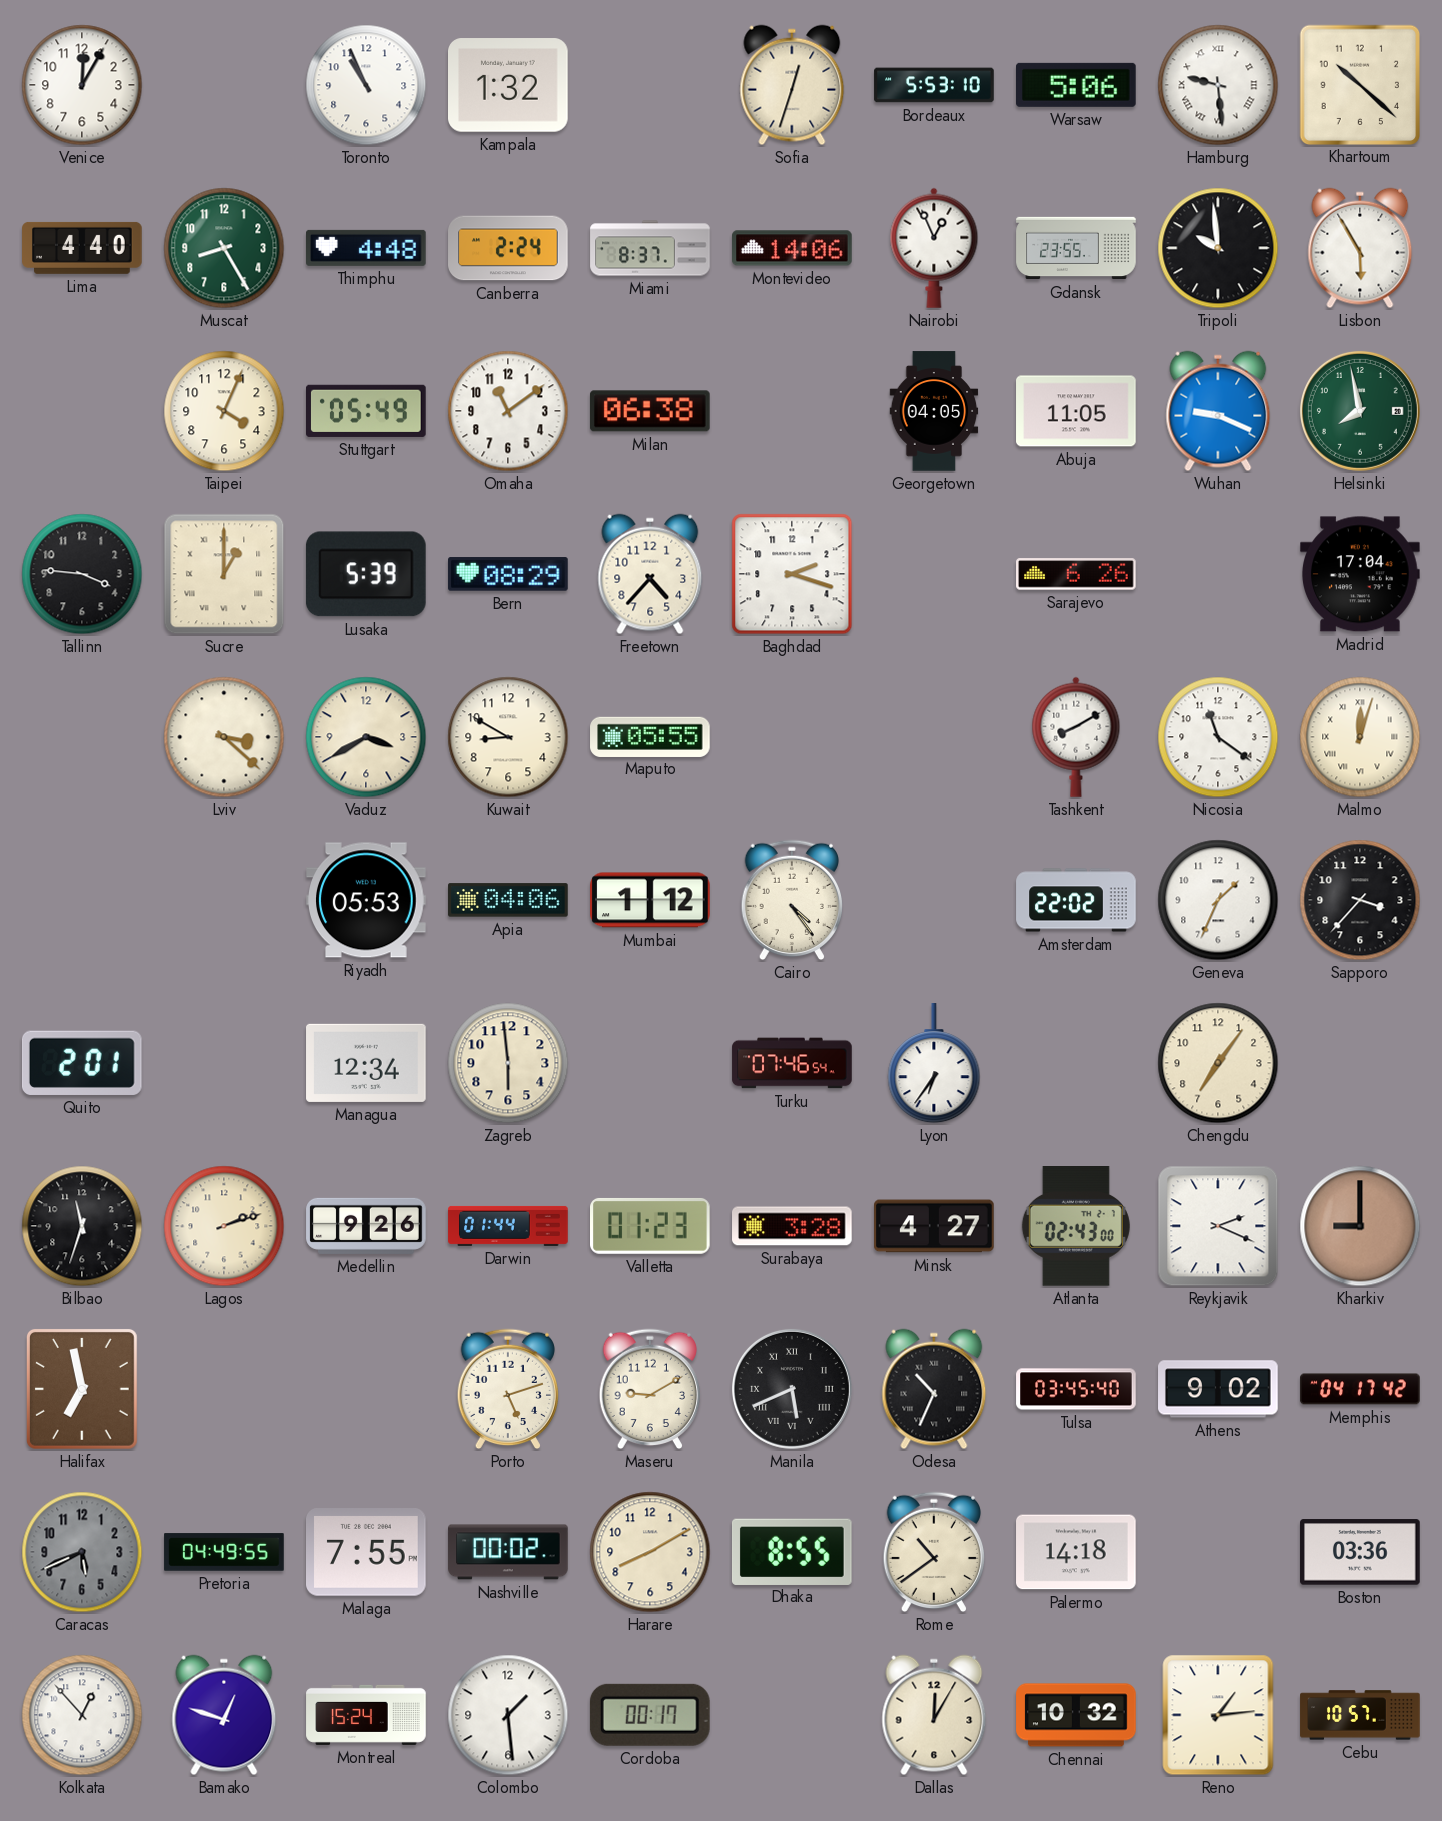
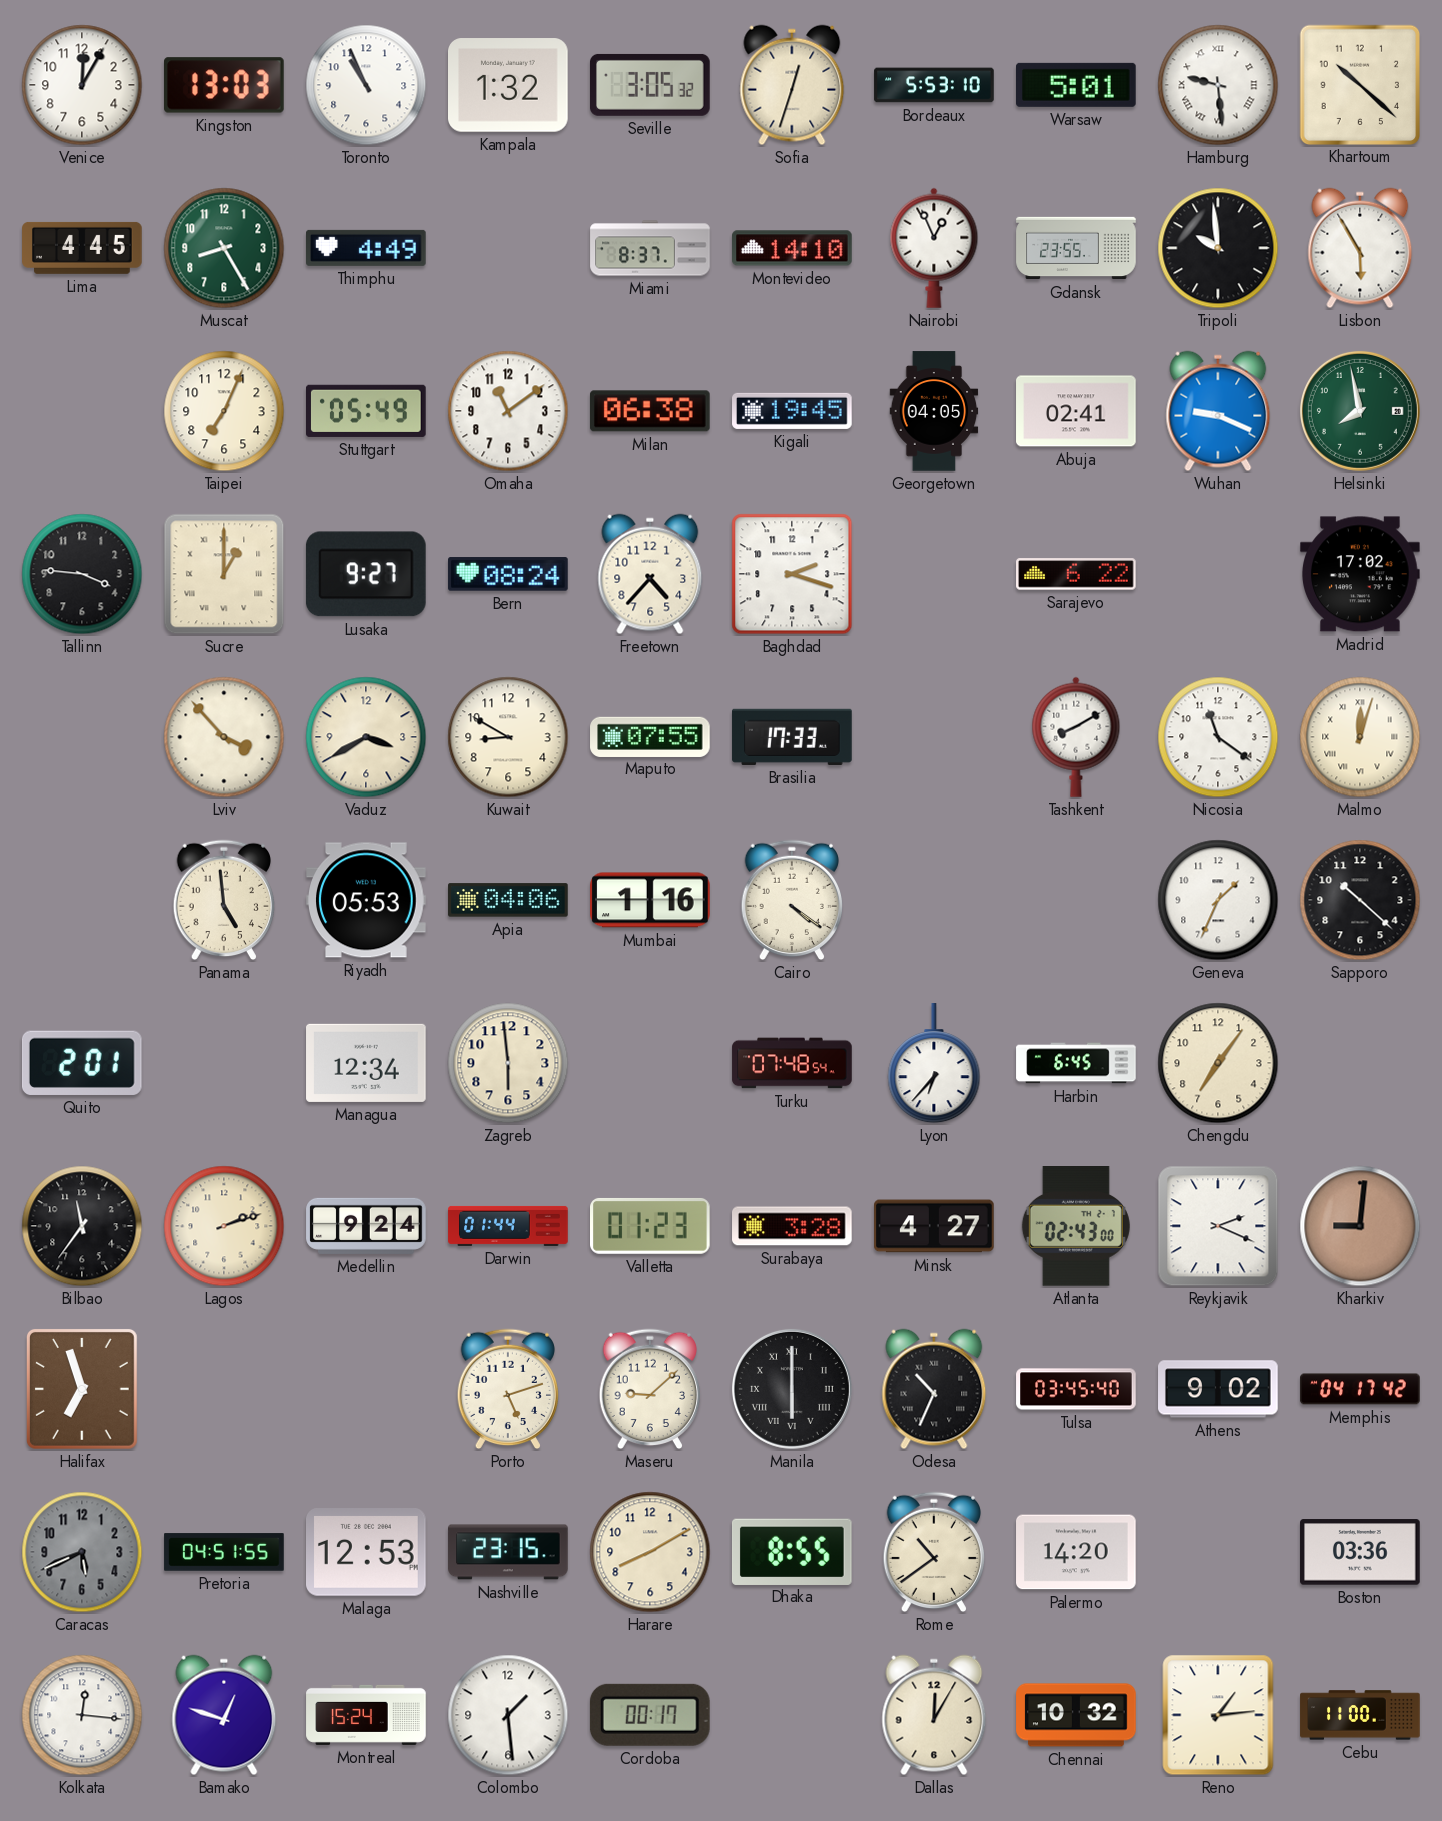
Kingston: none -> 13:03 (225, 85)
Seville: none -> 3:05 (650, 85)
Warsaw: 5:06 -> 5:01 (1077, 85)
Lima: 4:40 -> 4:45 (82, 248)
Thimphu: 4:48 -> 4:49 (367, 248)
Canberra: 2:24 -> none (508, 248)
Montevideo: 14:06 -> 14:10 (792, 248)
Taipei: 4:04 -> 7:04 (224, 411)
Kigali: none -> 19:45 (792, 411)
Abuja: 11:05 -> 02:41 (1076, 411)
Lusaka: 5:39 -> 9:27 (366, 574)
Bern: 08:29 -> 08:24 (508, 574)
Sarajevo: 6:26 -> 6:22 (1076, 574)
Madrid: 17:04 -> 17:02 (1361, 574)
Lviv: 3:22 -> 3:53 (224, 737)
Maputo: 05:55 -> 07:55 (650, 736)
Brasilia: none -> 17:33 (792, 737)
Panama: none -> 4:59 (223, 900)
Mumbai: 1:12 -> 1:16 (650, 900)
Cairo: 4:24 -> 4:21 (791, 900)
Amsterdam: 22:02 -> none (1076, 900)
Sapporo: 3:37 -> 10:22 (1360, 900)
Turku: 07:46 -> 07:48 (792, 1063)
Lyon: 6:36 -> 6:37 (934, 1064)
Harbin: none -> 6:45 (1076, 1063)
Bilbao: 11:33 -> 11:36 (82, 1226)
Medellin: 9:26 -> 9:24 (366, 1226)
Kharkiv: 9:00 -> 9:01 (1360, 1226)
Halifax: 6:58 -> 6:57 (82, 1389)
Maseru: 9:10 -> 9:08 (649, 1389)
Manila: 5:41 -> 6:00 (792, 1389)
Pretoria: 04:49 -> 04:51 (224, 1552)
Malaga: 7:55 -> 12:53 (367, 1553)
Nashville: 00:02 -> 23:15 (508, 1552)
Palermo: 14:18 -> 14:20 (1076, 1552)
Kolkata: 12:53 -> 12:16 (82, 1715)
Cebu: 10:57 -> 11:00 (1360, 1715)
